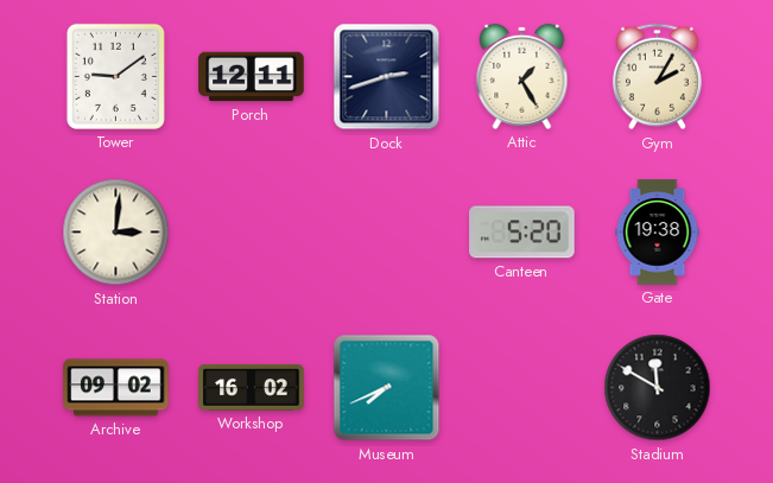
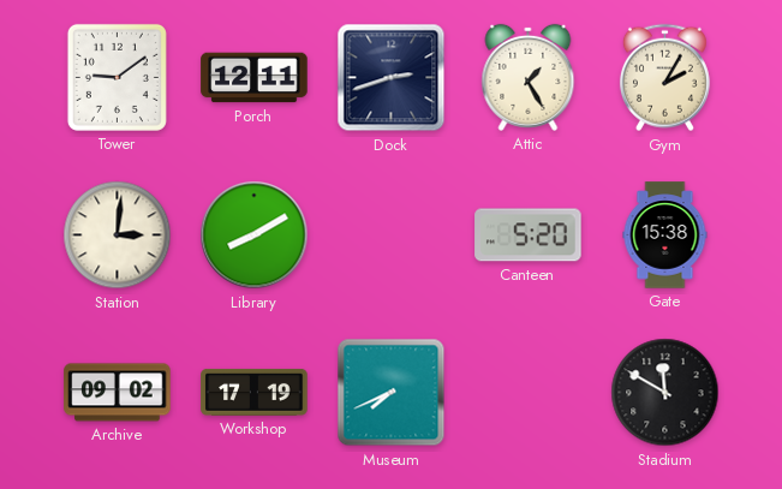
Library: none -> 8:10 (255, 235)
Gate: 19:38 -> 15:38 (665, 235)
Workshop: 16:02 -> 17:19 (255, 393)
